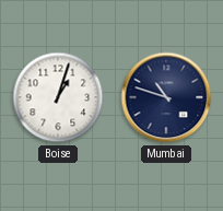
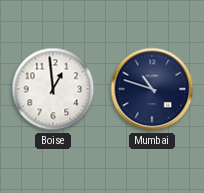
Boise: 1:03 -> 12:59 (53, 89)
